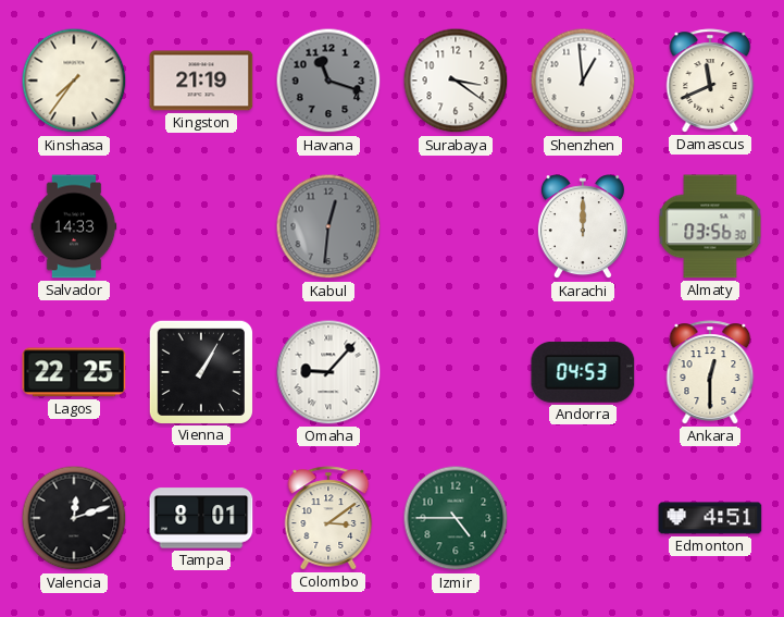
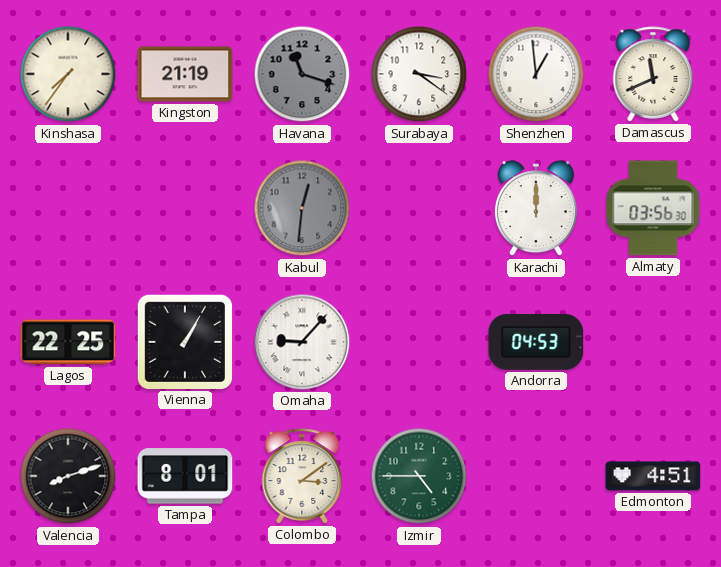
Salvador: 14:33 -> none (74, 226)
Ankara: 12:30 -> none (710, 372)
Valencia: 12:12 -> 8:12 (68, 476)
